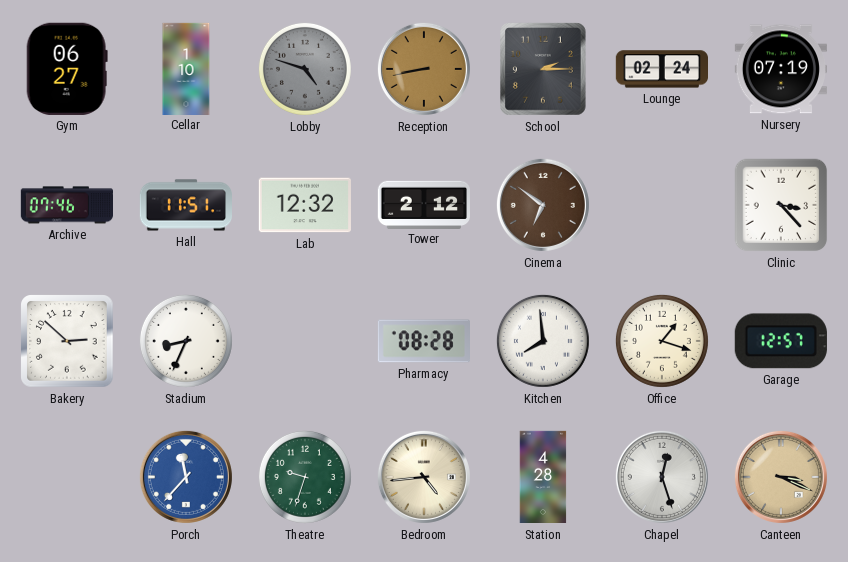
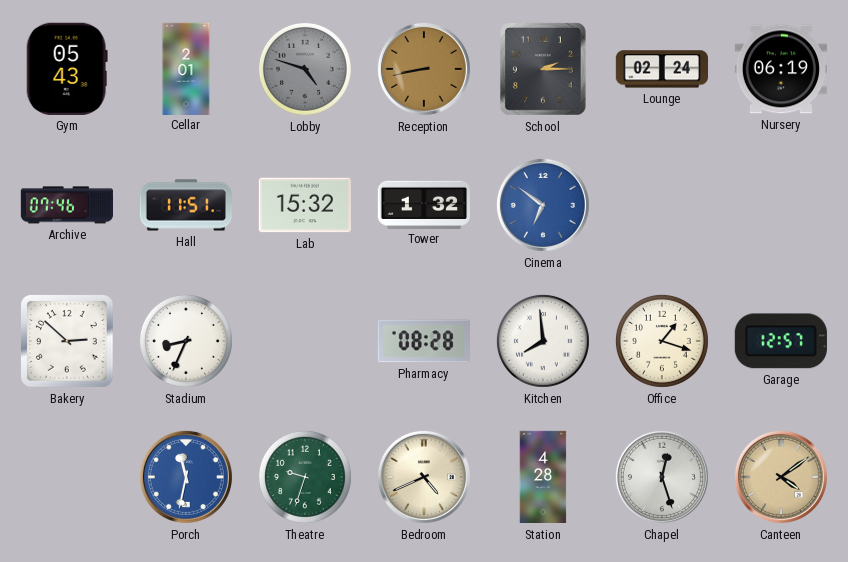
Gym: 06:27 -> 05:43 (67, 69)
Cellar: 1:10 -> 2:01 (186, 68)
Nursery: 07:19 -> 06:19 (780, 69)
Lab: 12:32 -> 15:32 (305, 205)
Tower: 2:12 -> 1:32 (423, 204)
Cinema dial: brown -> blue (543, 205)
Clinic: 3:23 -> none (781, 205)
Porch: 11:37 -> 11:32 (186, 477)
Bedroom: 4:44 -> 4:41 (424, 477)
Canteen: 3:19 -> 4:09 (781, 477)
